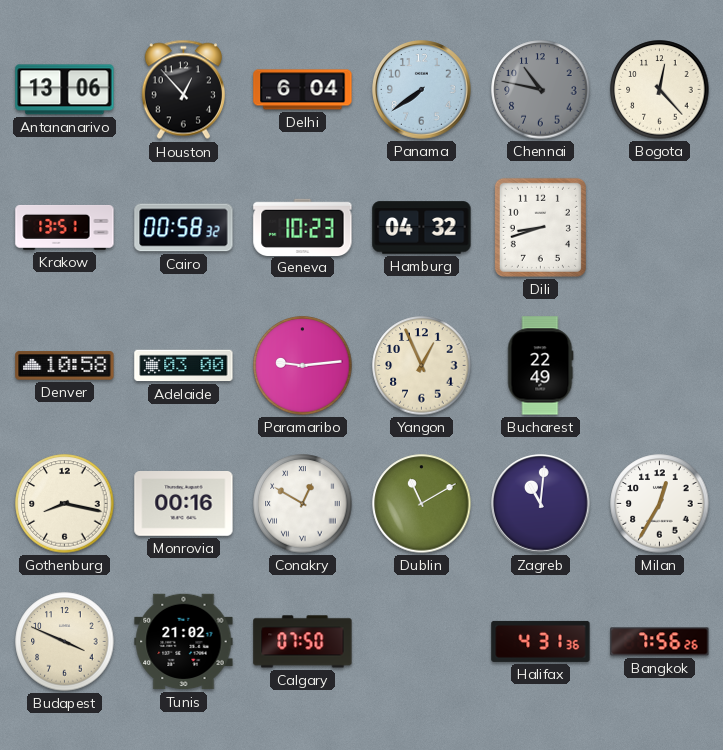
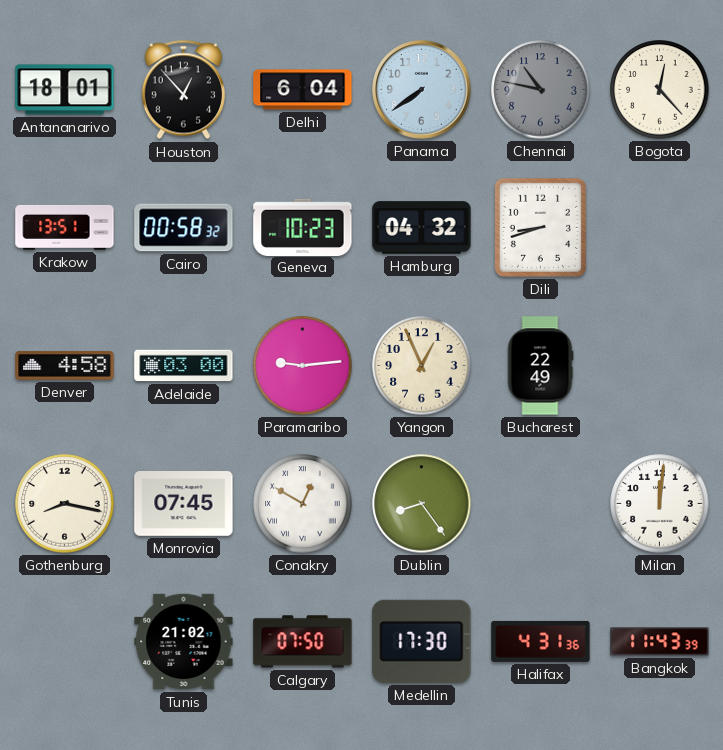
Antananarivo: 13:06 -> 18:01 (65, 90)
Denver: 10:58 -> 4:58 (65, 366)
Monrovia: 00:16 -> 07:45 (184, 504)
Dublin: 11:10 -> 8:24 (422, 504)
Zagreb: 11:01 -> none (541, 504)
Milan: 12:35 -> 12:01 (660, 504)
Budapest: 3:49 -> none (65, 642)
Medellin: none -> 17:30 (422, 641)
Bangkok: 7:56 -> 11:43 (660, 642)
